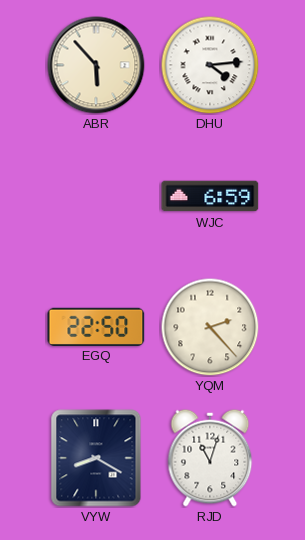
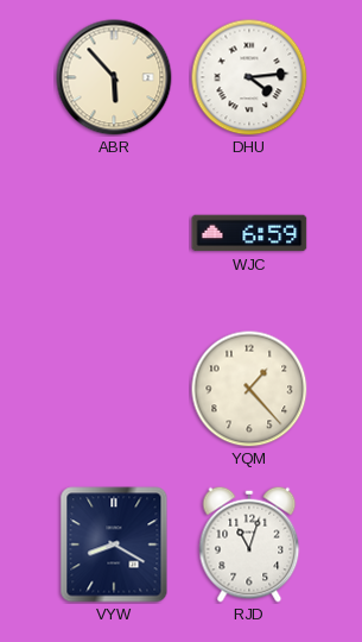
EGQ: 22:50 -> none (96, 326)
YQM: 2:23 -> 1:23 (249, 389)
